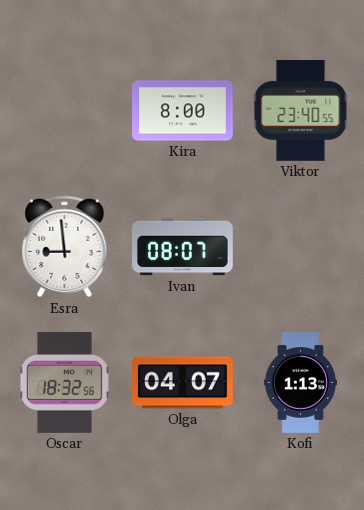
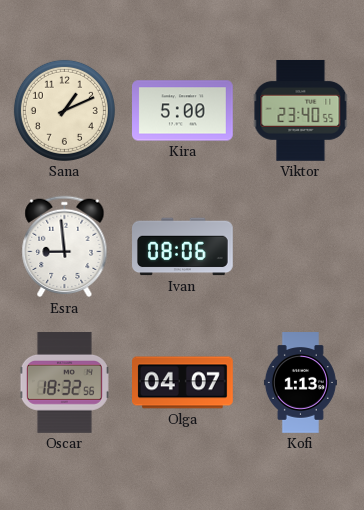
Sana: none -> 1:11 (64, 110)
Kira: 8:00 -> 5:00 (183, 111)
Ivan: 08:07 -> 08:06 (183, 247)
